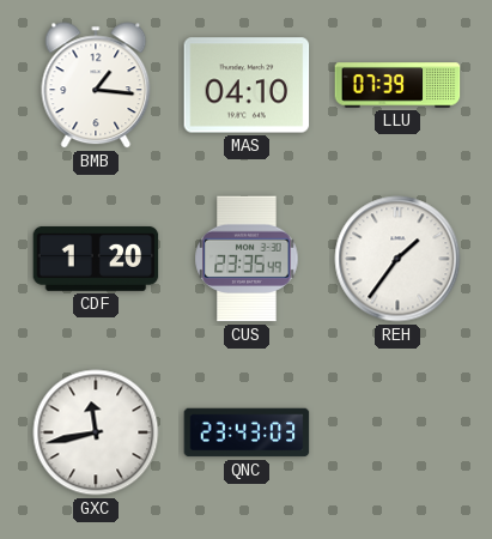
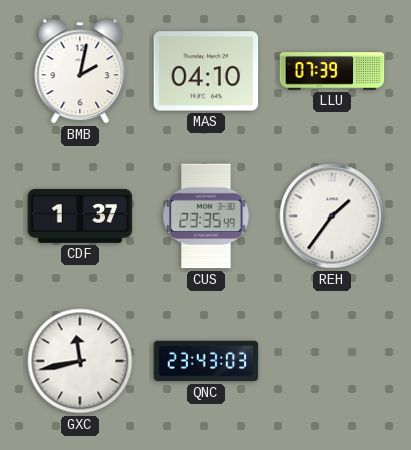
BMB: 1:16 -> 2:02 (80, 71)
CDF: 1:20 -> 1:37 (80, 216)
